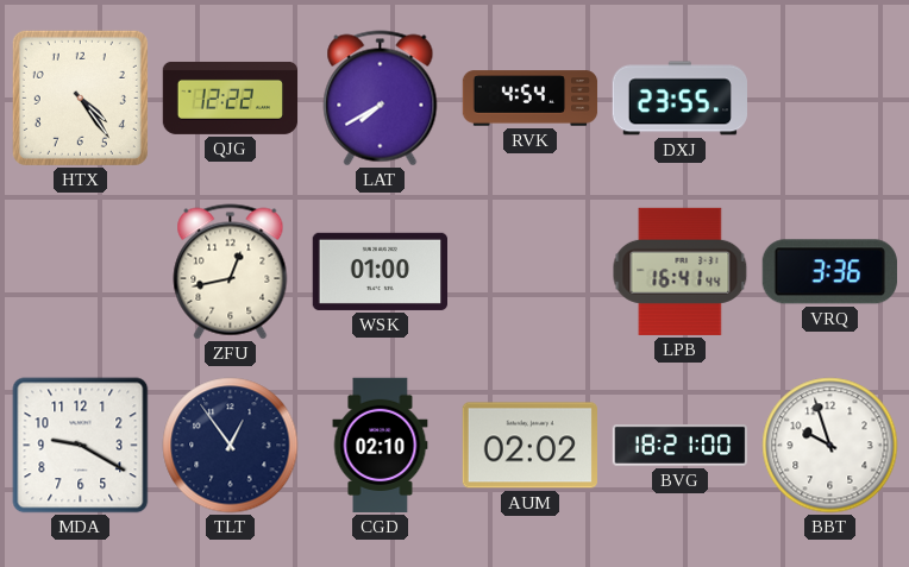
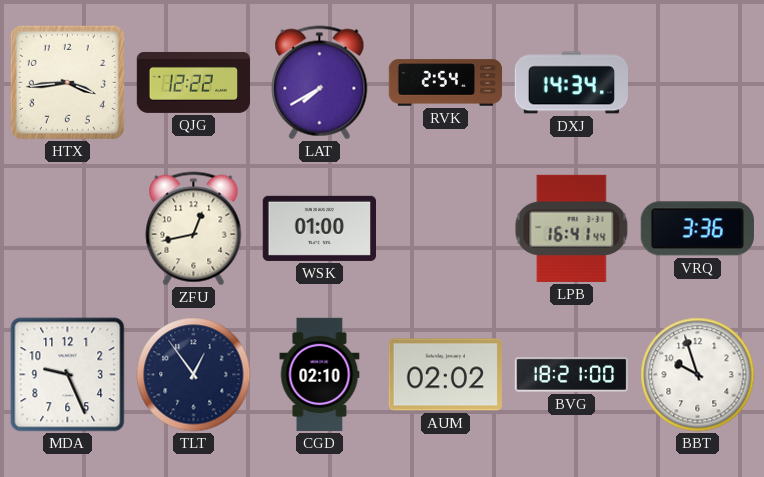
HTX: 4:24 -> 3:44 (67, 82)
RVK: 4:54 -> 2:54 (446, 83)
DXJ: 23:55 -> 14:34 (571, 83)
MDA: 9:20 -> 9:26 (68, 375)
